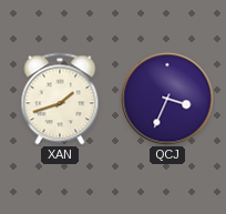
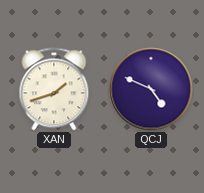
QCJ: 3:34 -> 4:49 (151, 89)
